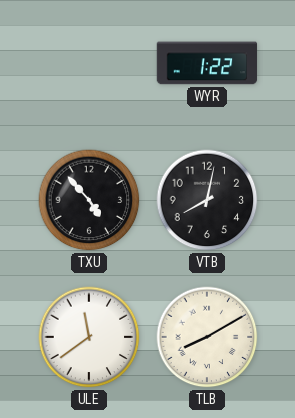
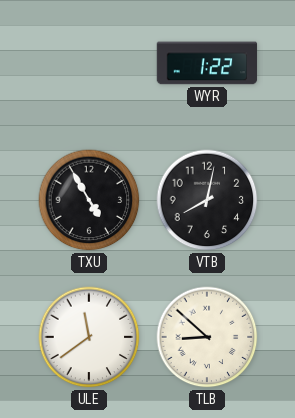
TXU: 4:53 -> 4:55 (89, 200)
TLB: 8:10 -> 8:52 (207, 337)
